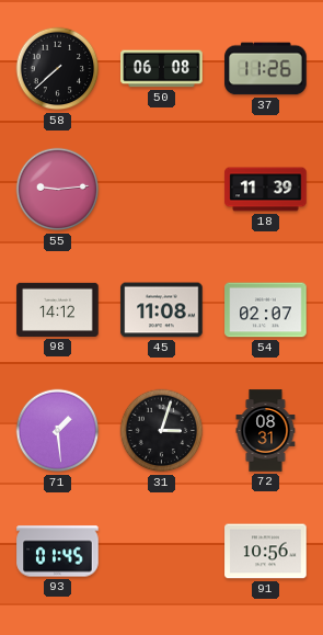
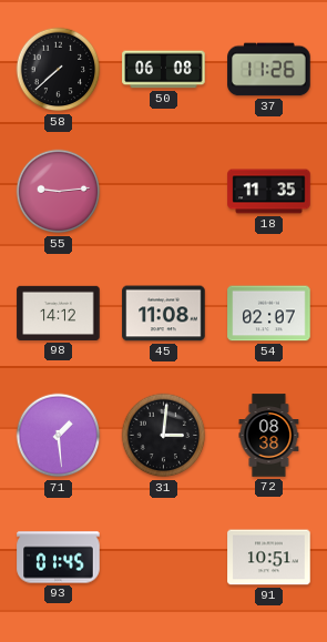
18: 11:39 -> 11:35 (269, 192)
31: 3:03 -> 3:01 (164, 436)
72: 08:31 -> 08:38 (269, 436)
91: 10:56 -> 10:51 (269, 558)
